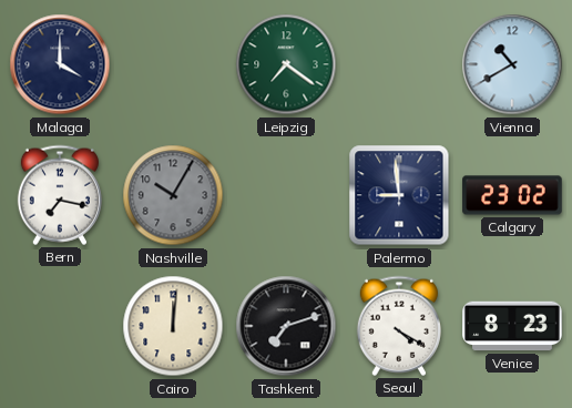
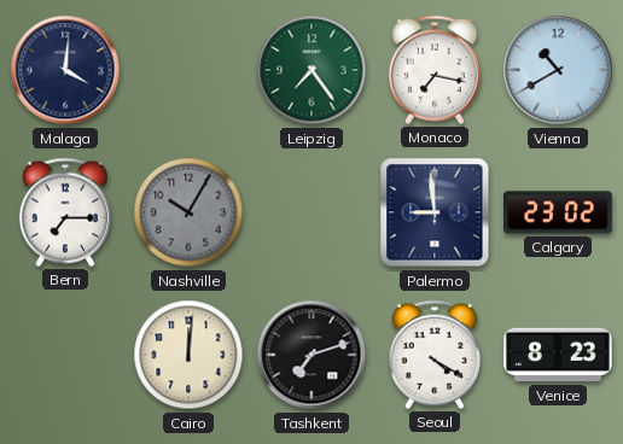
Malaga: 4:00 -> 4:01 (65, 70)
Leipzig: 7:21 -> 7:24 (311, 70)
Monaco: none -> 7:17 (435, 70)
Bern: 7:17 -> 7:15 (65, 212)
